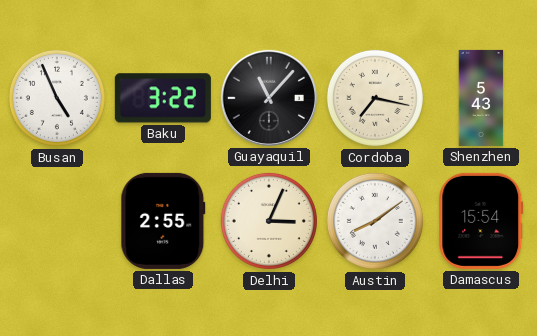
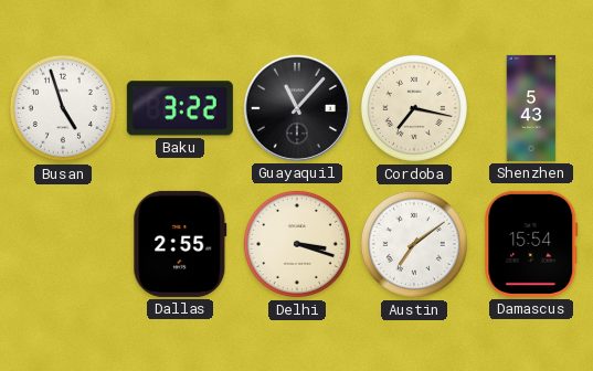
Busan: 4:56 -> 4:57 (63, 108)
Delhi: 3:04 -> 3:18 (297, 244)
Austin: 8:09 -> 7:09 (414, 244)
